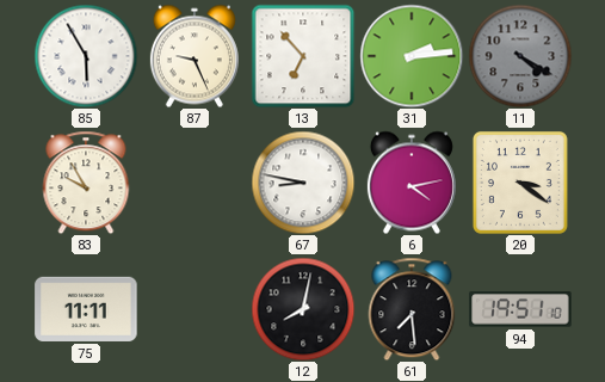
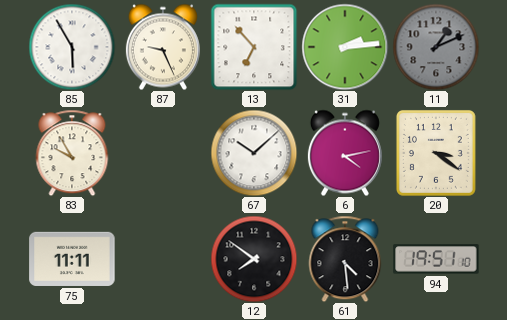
11: 4:20 -> 1:11 (436, 47)
67: 8:47 -> 10:08 (254, 153)
12: 8:02 -> 7:51 (254, 259)
61: 7:29 -> 4:29 (345, 259)
